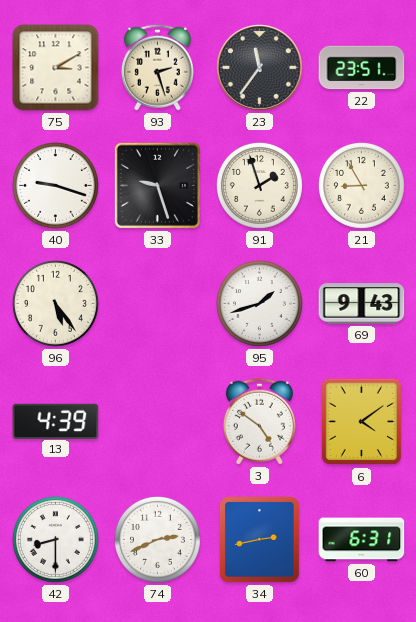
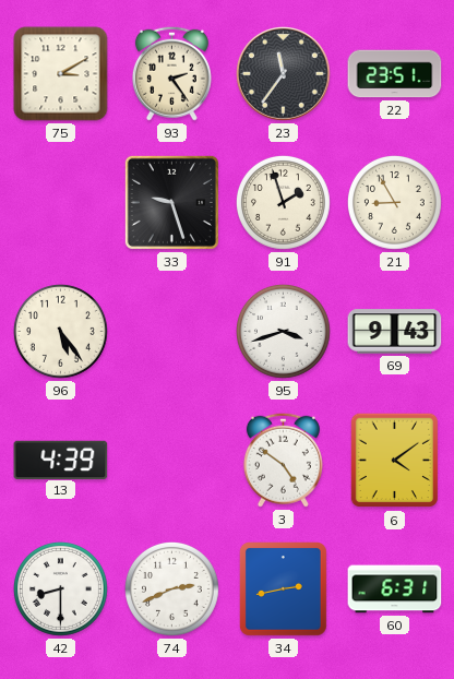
93: 2:27 -> 2:24 (171, 73)
40: 9:18 -> none (55, 185)
95: 1:42 -> 3:42 (283, 331)
